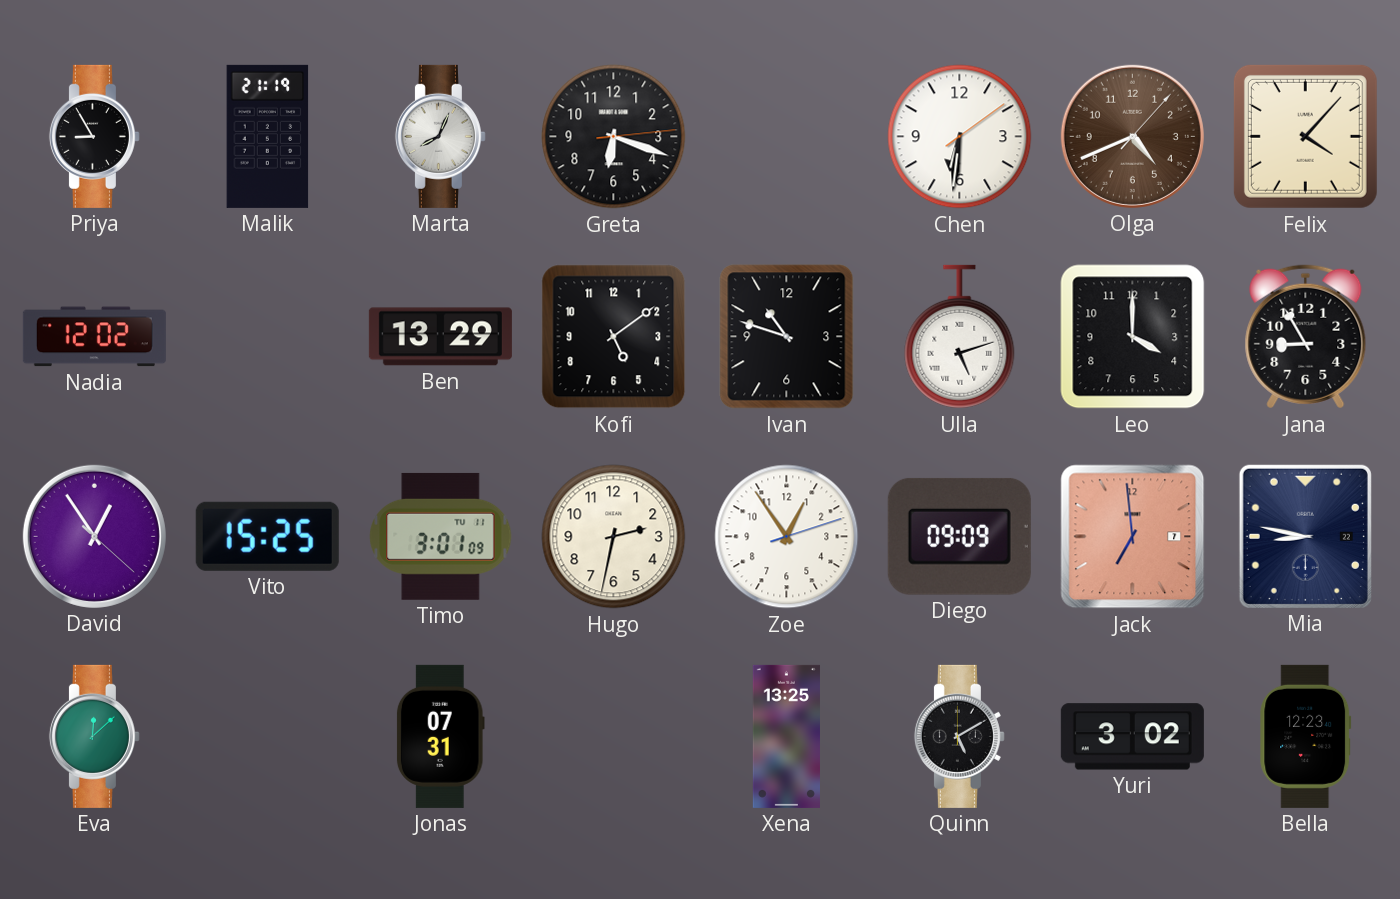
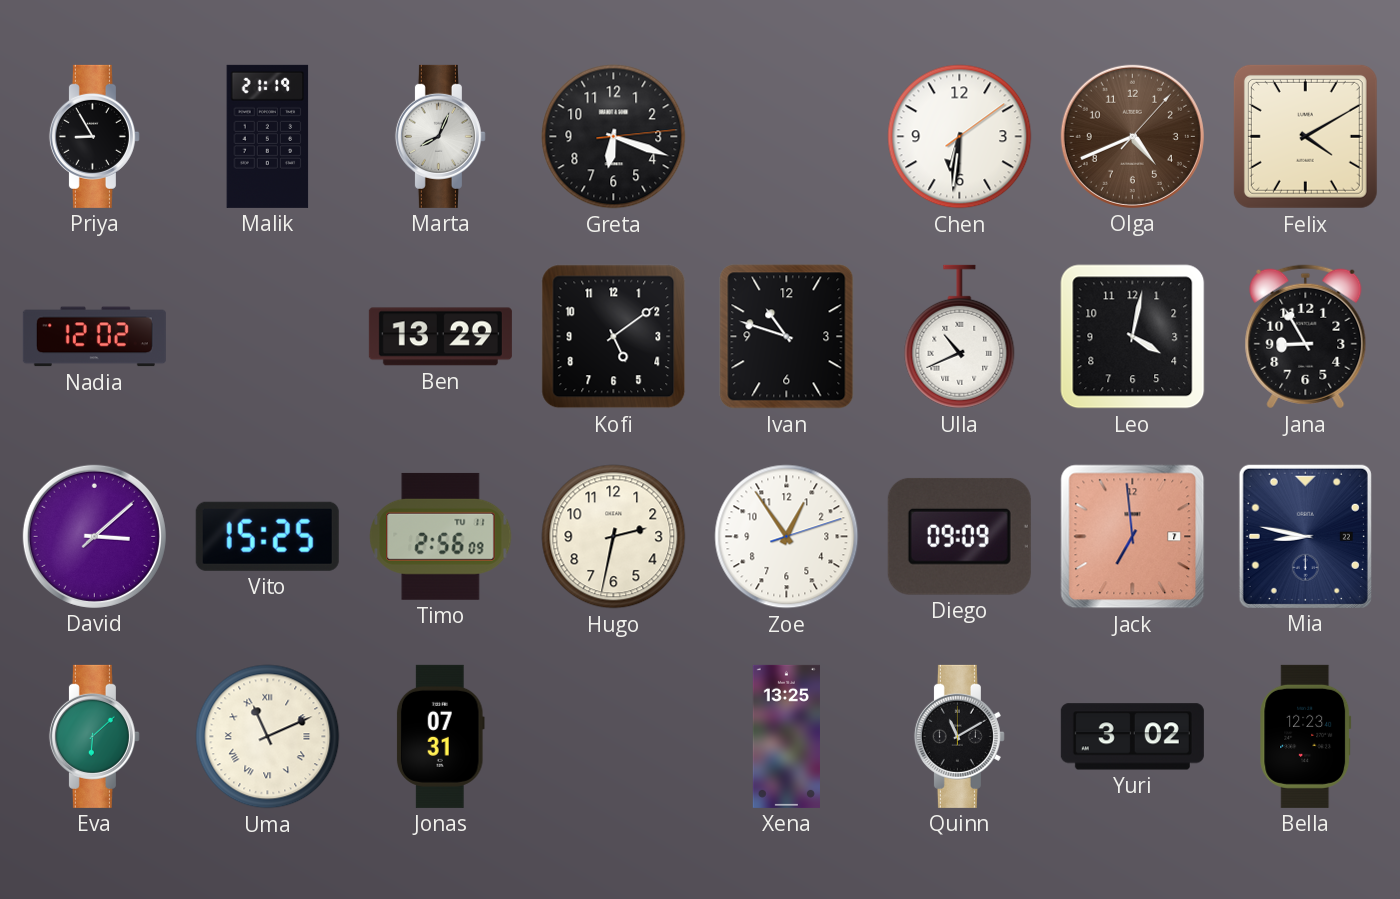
Felix: 4:07 -> 4:10 (1305, 136)
Ulla: 5:12 -> 10:41 (960, 337)
Leo: 4:00 -> 4:02 (1133, 337)
David: 12:54 -> 3:08 (94, 536)
Timo: 3:01 -> 2:56 (441, 536)
Eva: 12:08 -> 6:08 (94, 736)
Uma: none -> 11:11 (268, 737)
Quinn: 5:10 -> 11:10 (959, 736)
